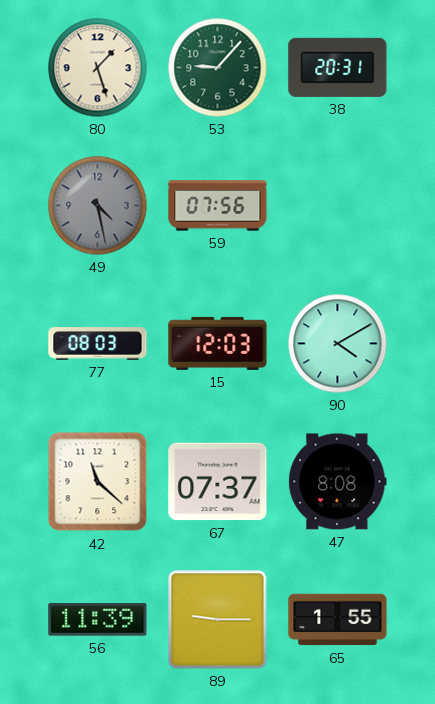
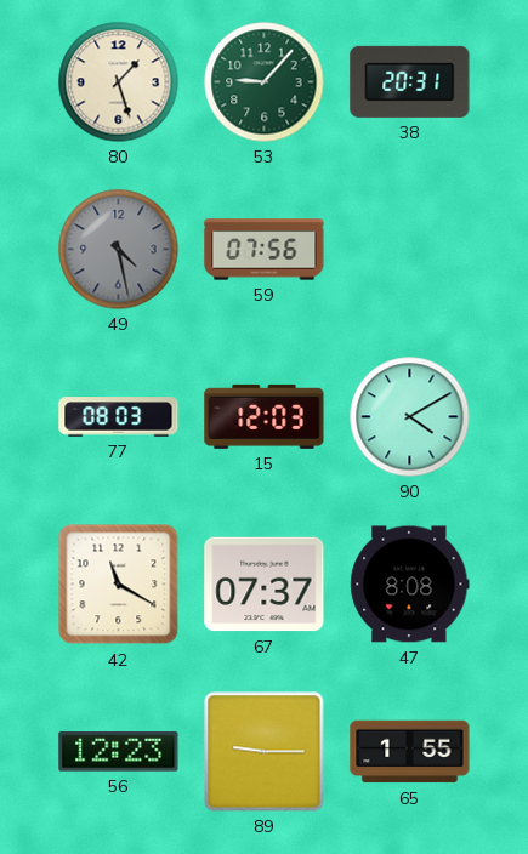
42: 11:22 -> 11:20 (119, 585)
56: 11:39 -> 12:23 (119, 752)
